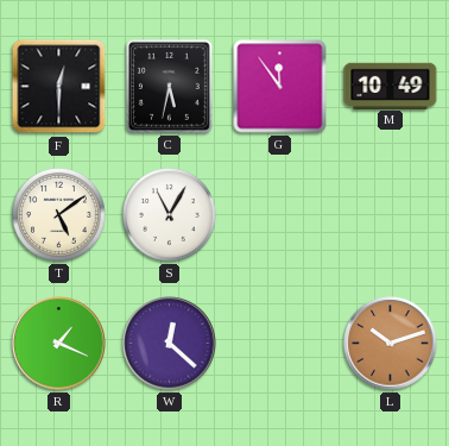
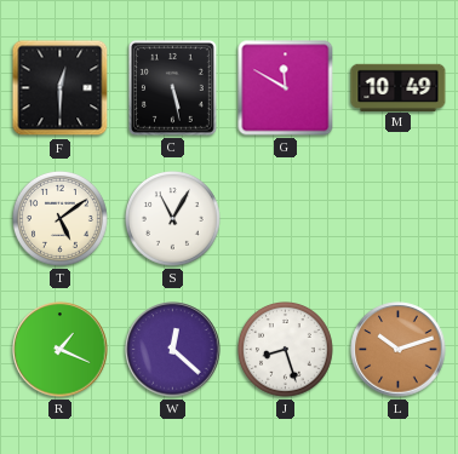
C: 5:32 -> 5:28 (172, 87)
G: 11:54 -> 11:50 (286, 88)
J: none -> 8:27 (286, 350)
